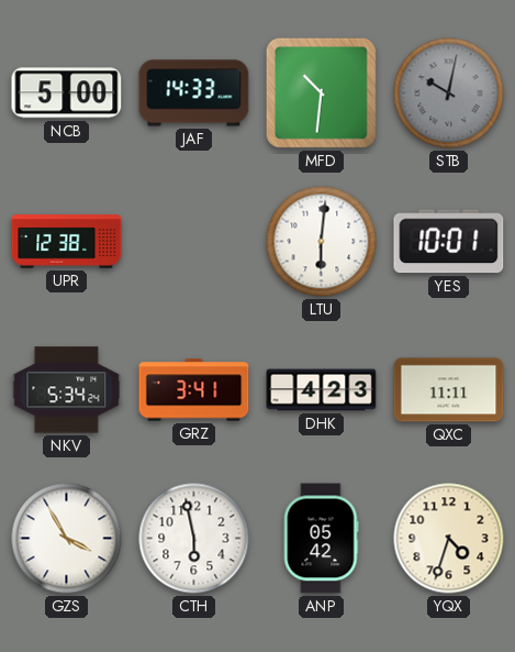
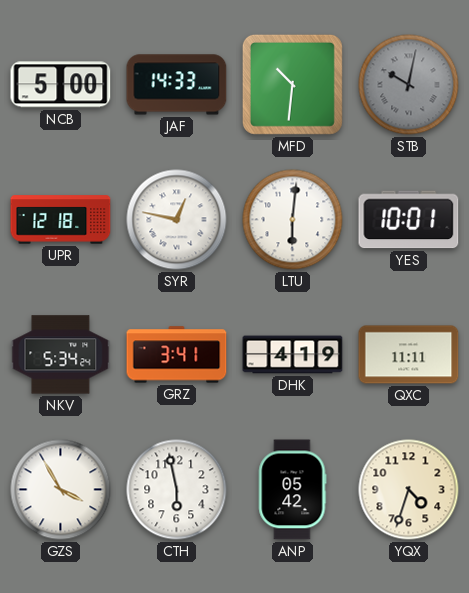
UPR: 12:38 -> 12:18 (61, 220)
SYR: none -> 12:47 (177, 220)
DHK: 4:23 -> 4:19 (293, 355)
